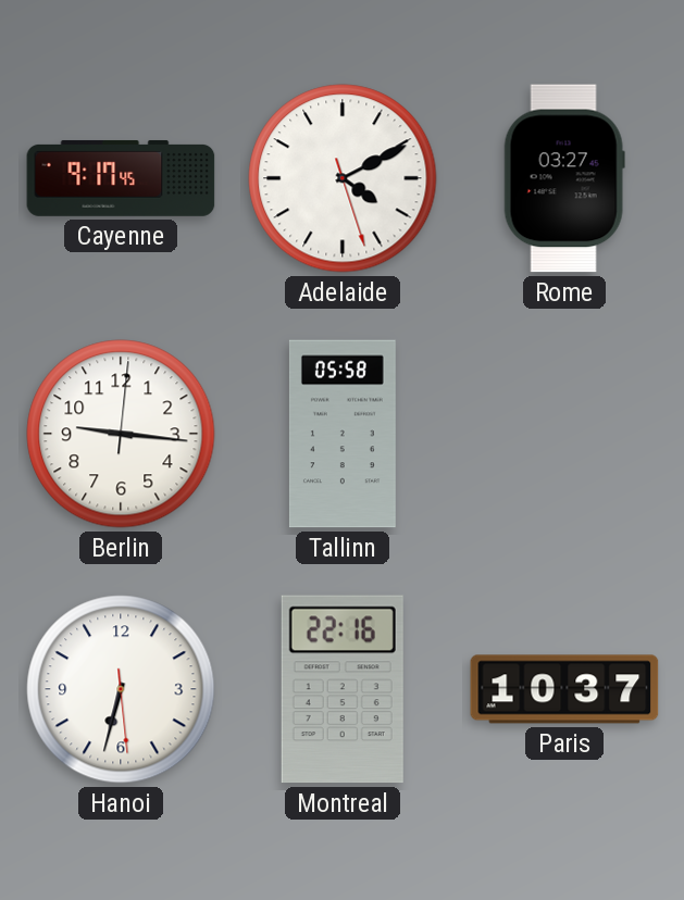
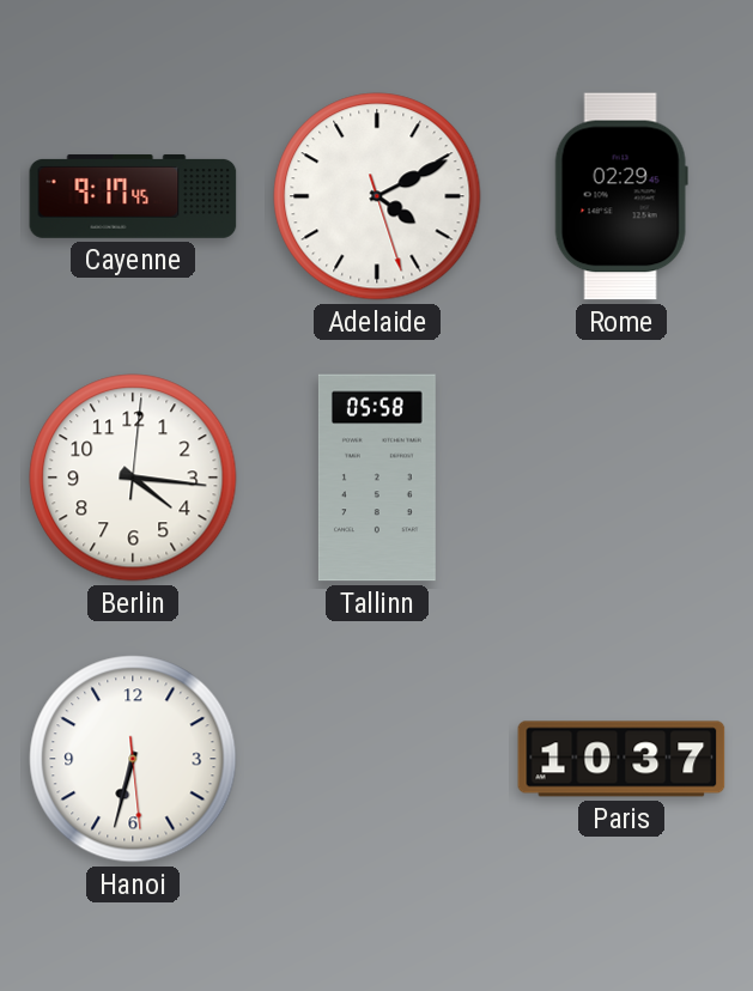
Rome: 03:27 -> 02:29 (621, 196)
Berlin: 9:16 -> 4:16 (133, 478)
Montreal: 22:16 -> none (343, 689)
